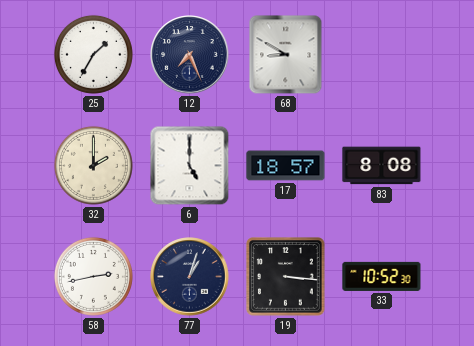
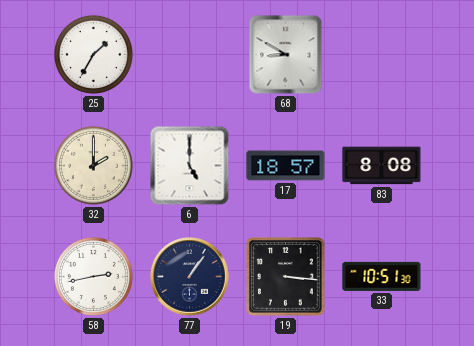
12: 7:26 -> none (190, 55)
77: 1:03 -> 1:06 (190, 277)
33: 10:52 -> 10:51 (382, 276)
